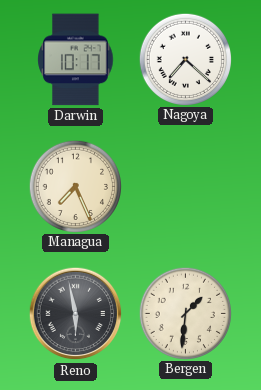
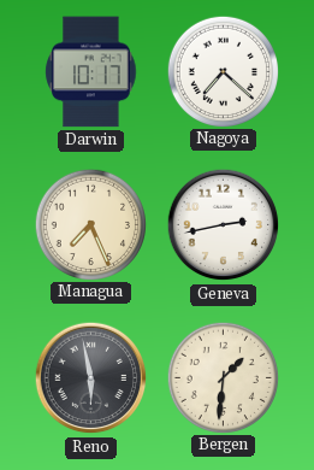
Geneva: none -> 2:43 (224, 225)
